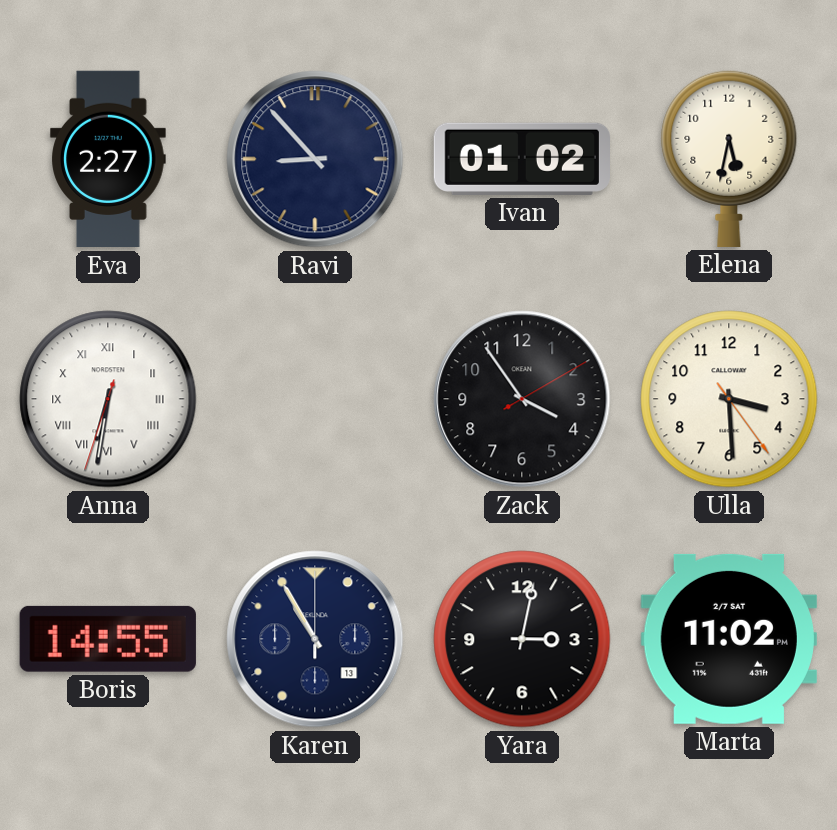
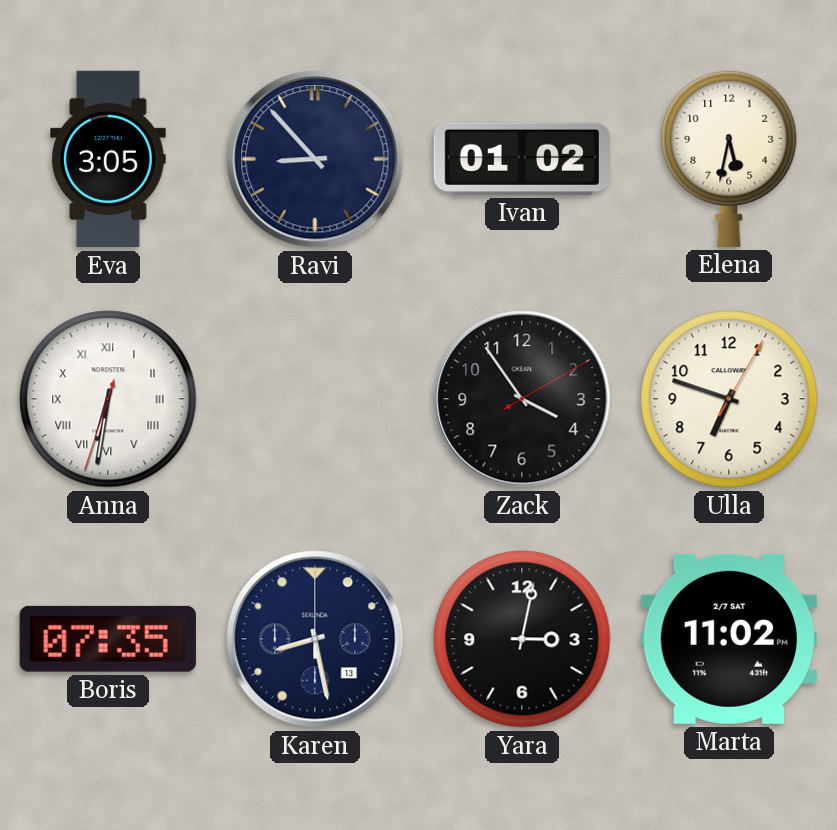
Eva: 2:27 -> 3:05 (108, 159)
Ulla: 3:29 -> 6:48 (729, 399)
Boris: 14:55 -> 07:35 (108, 639)
Karen: 10:55 -> 8:28 (315, 639)
